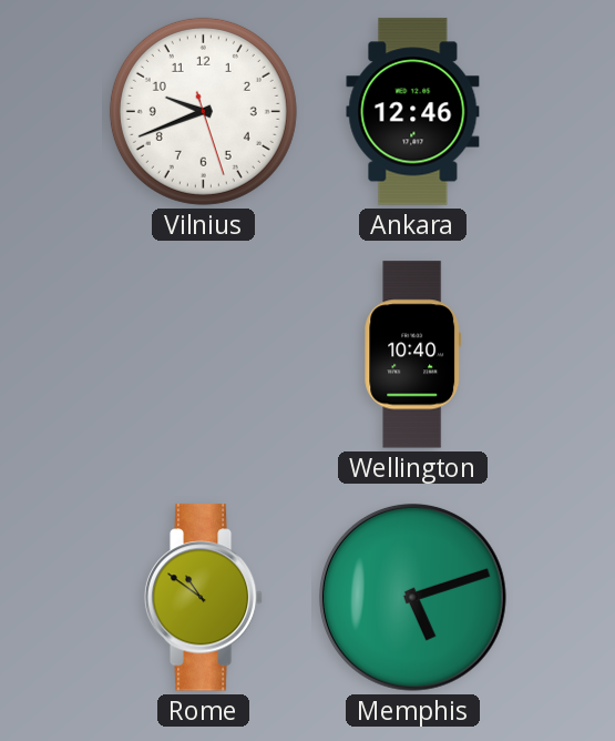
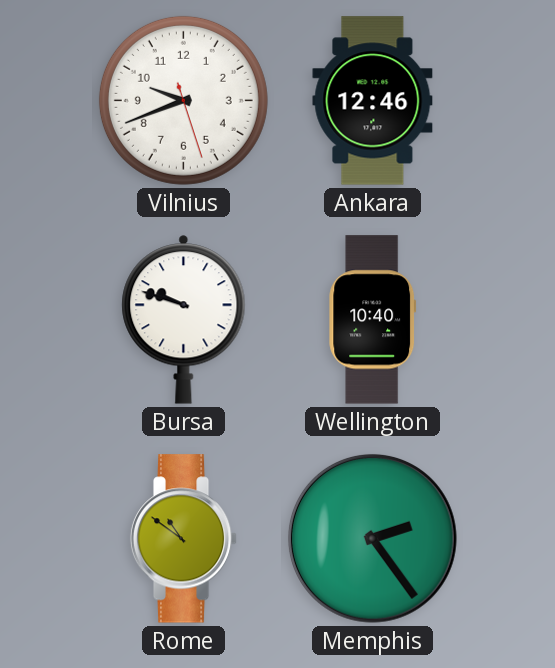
Bursa: none -> 9:48 (184, 319)
Memphis: 5:12 -> 2:24 (372, 538)
